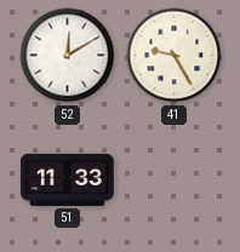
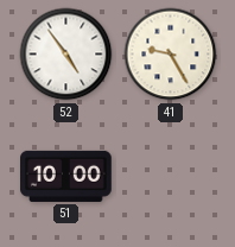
52: 12:10 -> 4:54 (66, 55)
51: 11:33 -> 10:00 (66, 176)
